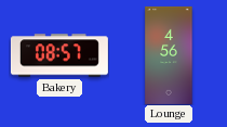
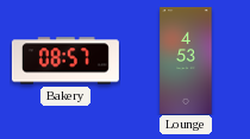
Lounge: 4:56 -> 4:53 (186, 61)
